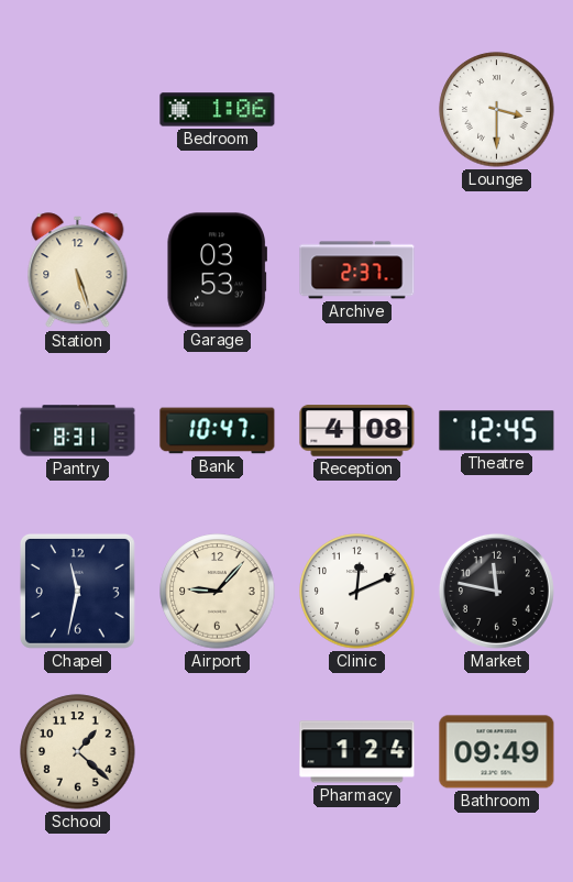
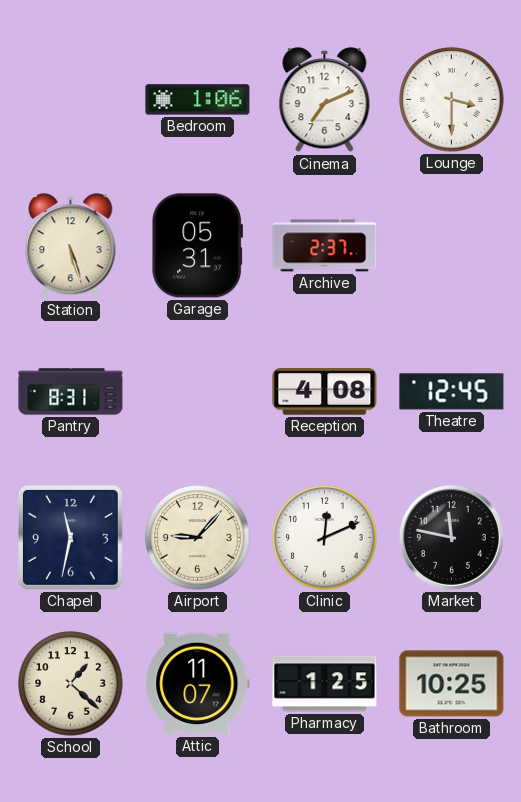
Cinema: none -> 7:11 (325, 100)
Garage: 03:53 -> 05:31 (197, 246)
Bank: 10:47 -> none (218, 431)
Attic: none -> 11:07 (198, 684)
Pharmacy: 1:24 -> 1:25 (325, 684)
Bathroom: 09:49 -> 10:25 (452, 684)
